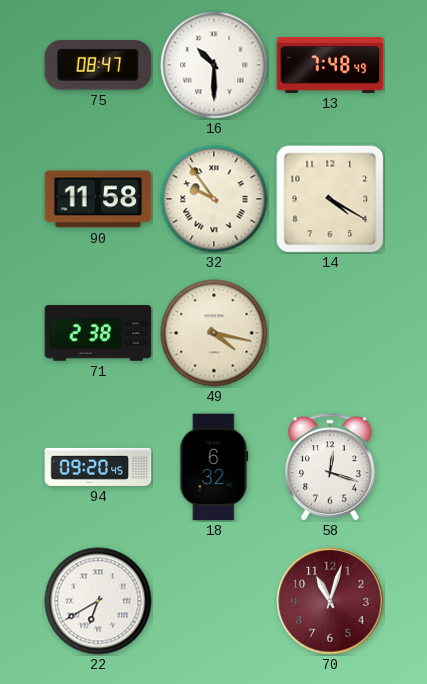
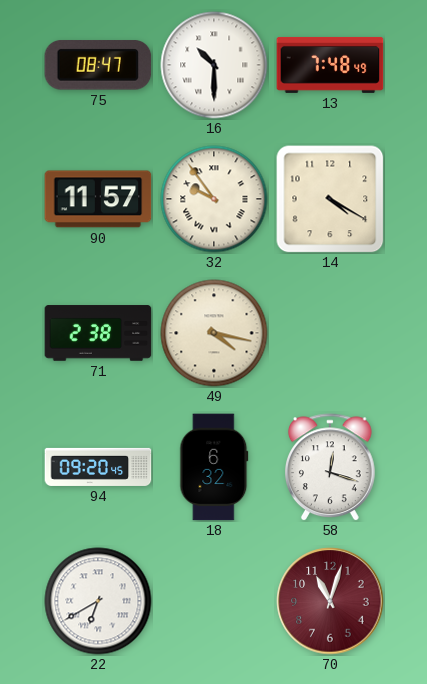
90: 11:58 -> 11:57 (98, 199)
